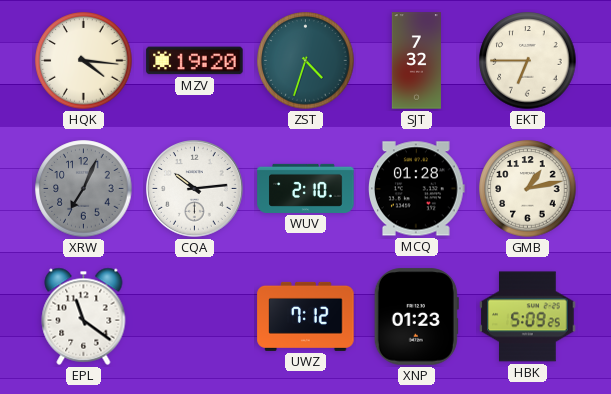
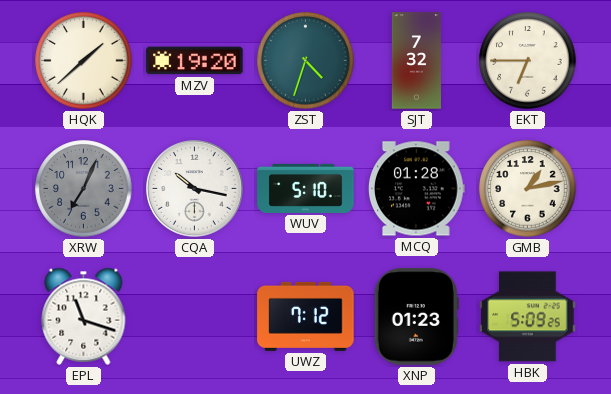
HQK: 4:16 -> 1:38 (84, 61)
CQA: 10:14 -> 10:17 (195, 189)
WUV: 2:10 -> 5:10 (306, 188)
EPL: 11:21 -> 11:18 (84, 316)
